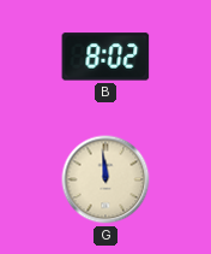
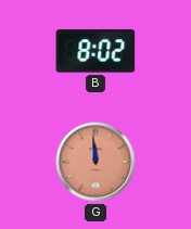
G dial: cream -> salmon (95, 162)
